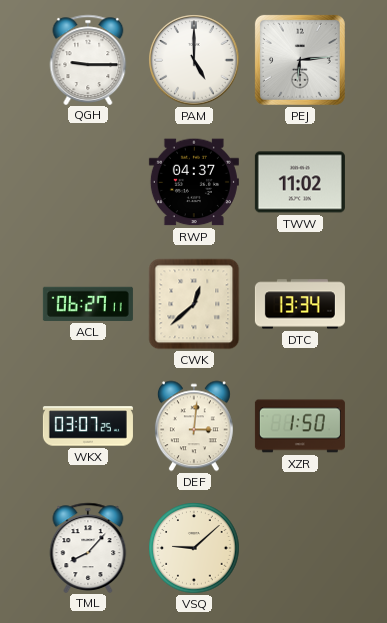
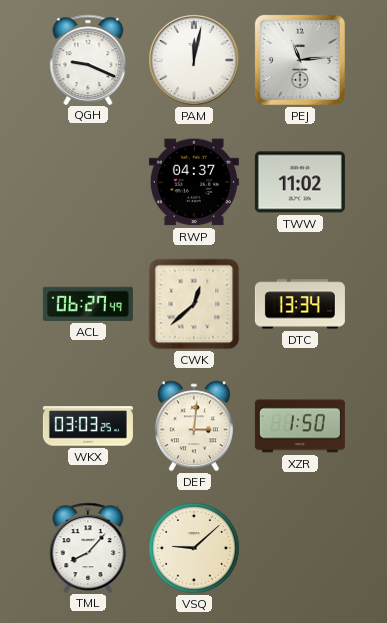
QGH: 9:15 -> 9:19 (88, 59)
PAM: 5:00 -> 12:02 (194, 60)
PEJ: 6:14 -> 11:14 (300, 60)
ACL: 06:27:11 -> 06:27:49 (88, 304)
WKX: 03:07 -> 03:03 (88, 426)
